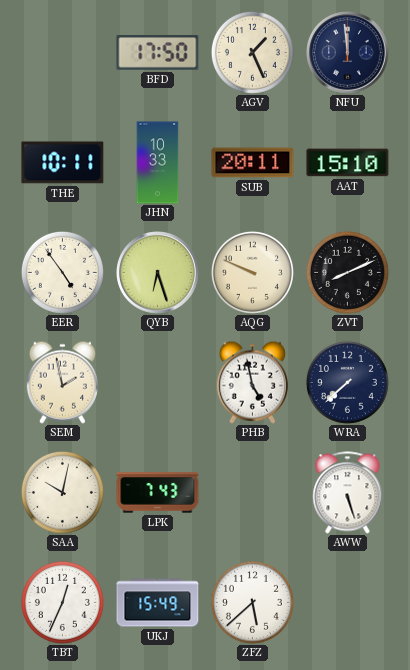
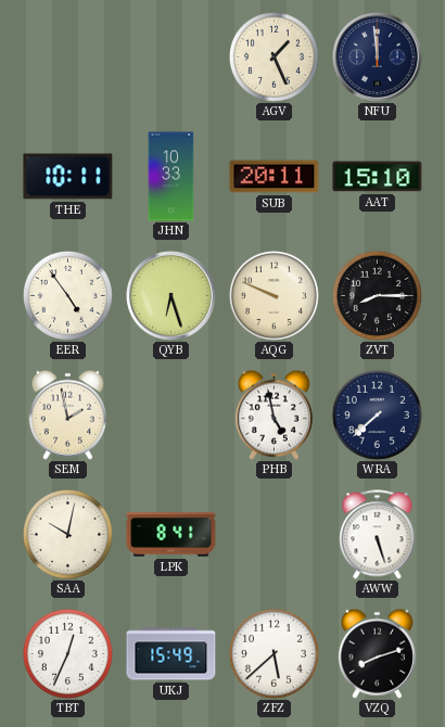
BFD: 17:50 -> none (158, 53)
ZVT: 8:11 -> 8:15 (377, 295)
LPK: 7:43 -> 8:41 (171, 535)
VZQ: none -> 8:12 (377, 653)
